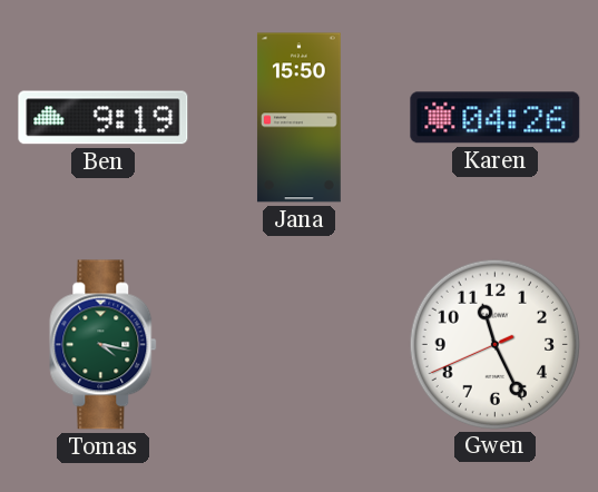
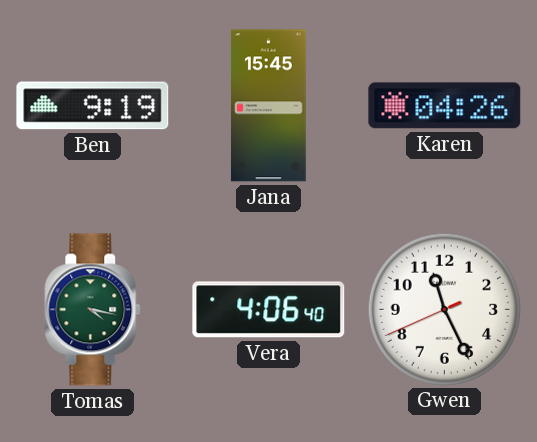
Jana: 15:50 -> 15:45 (268, 106)
Vera: none -> 4:06 (269, 310)
